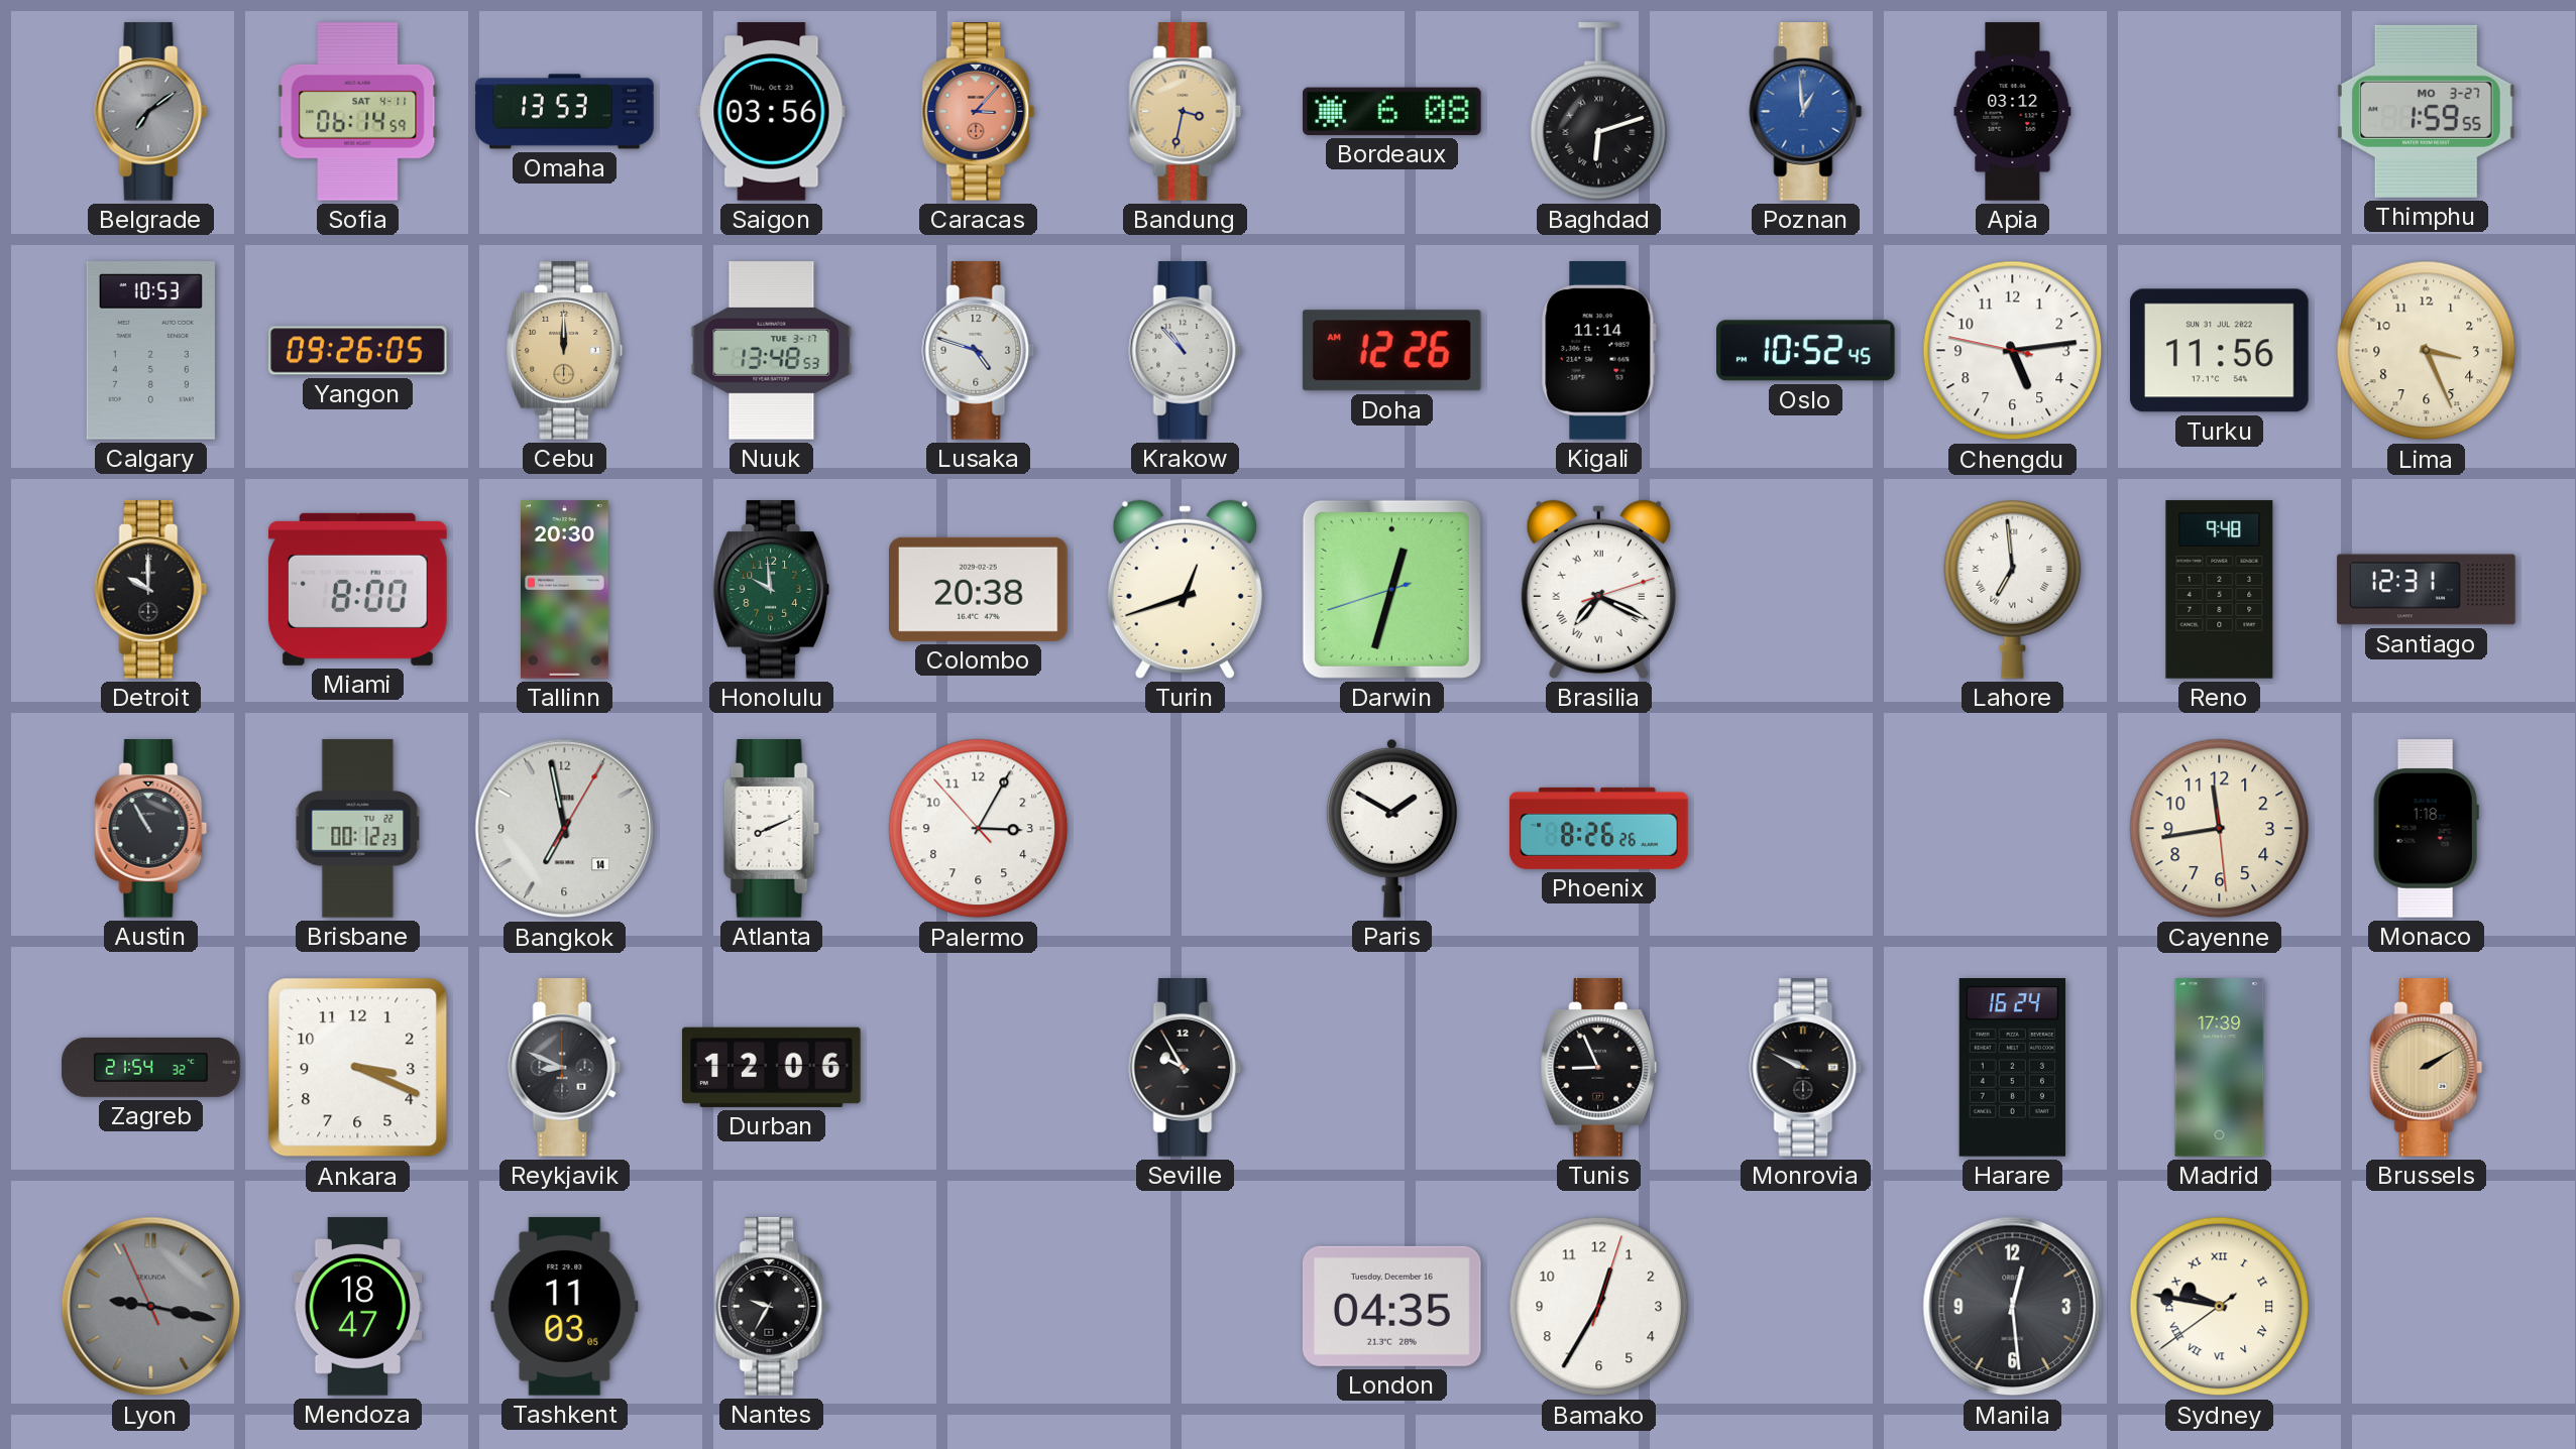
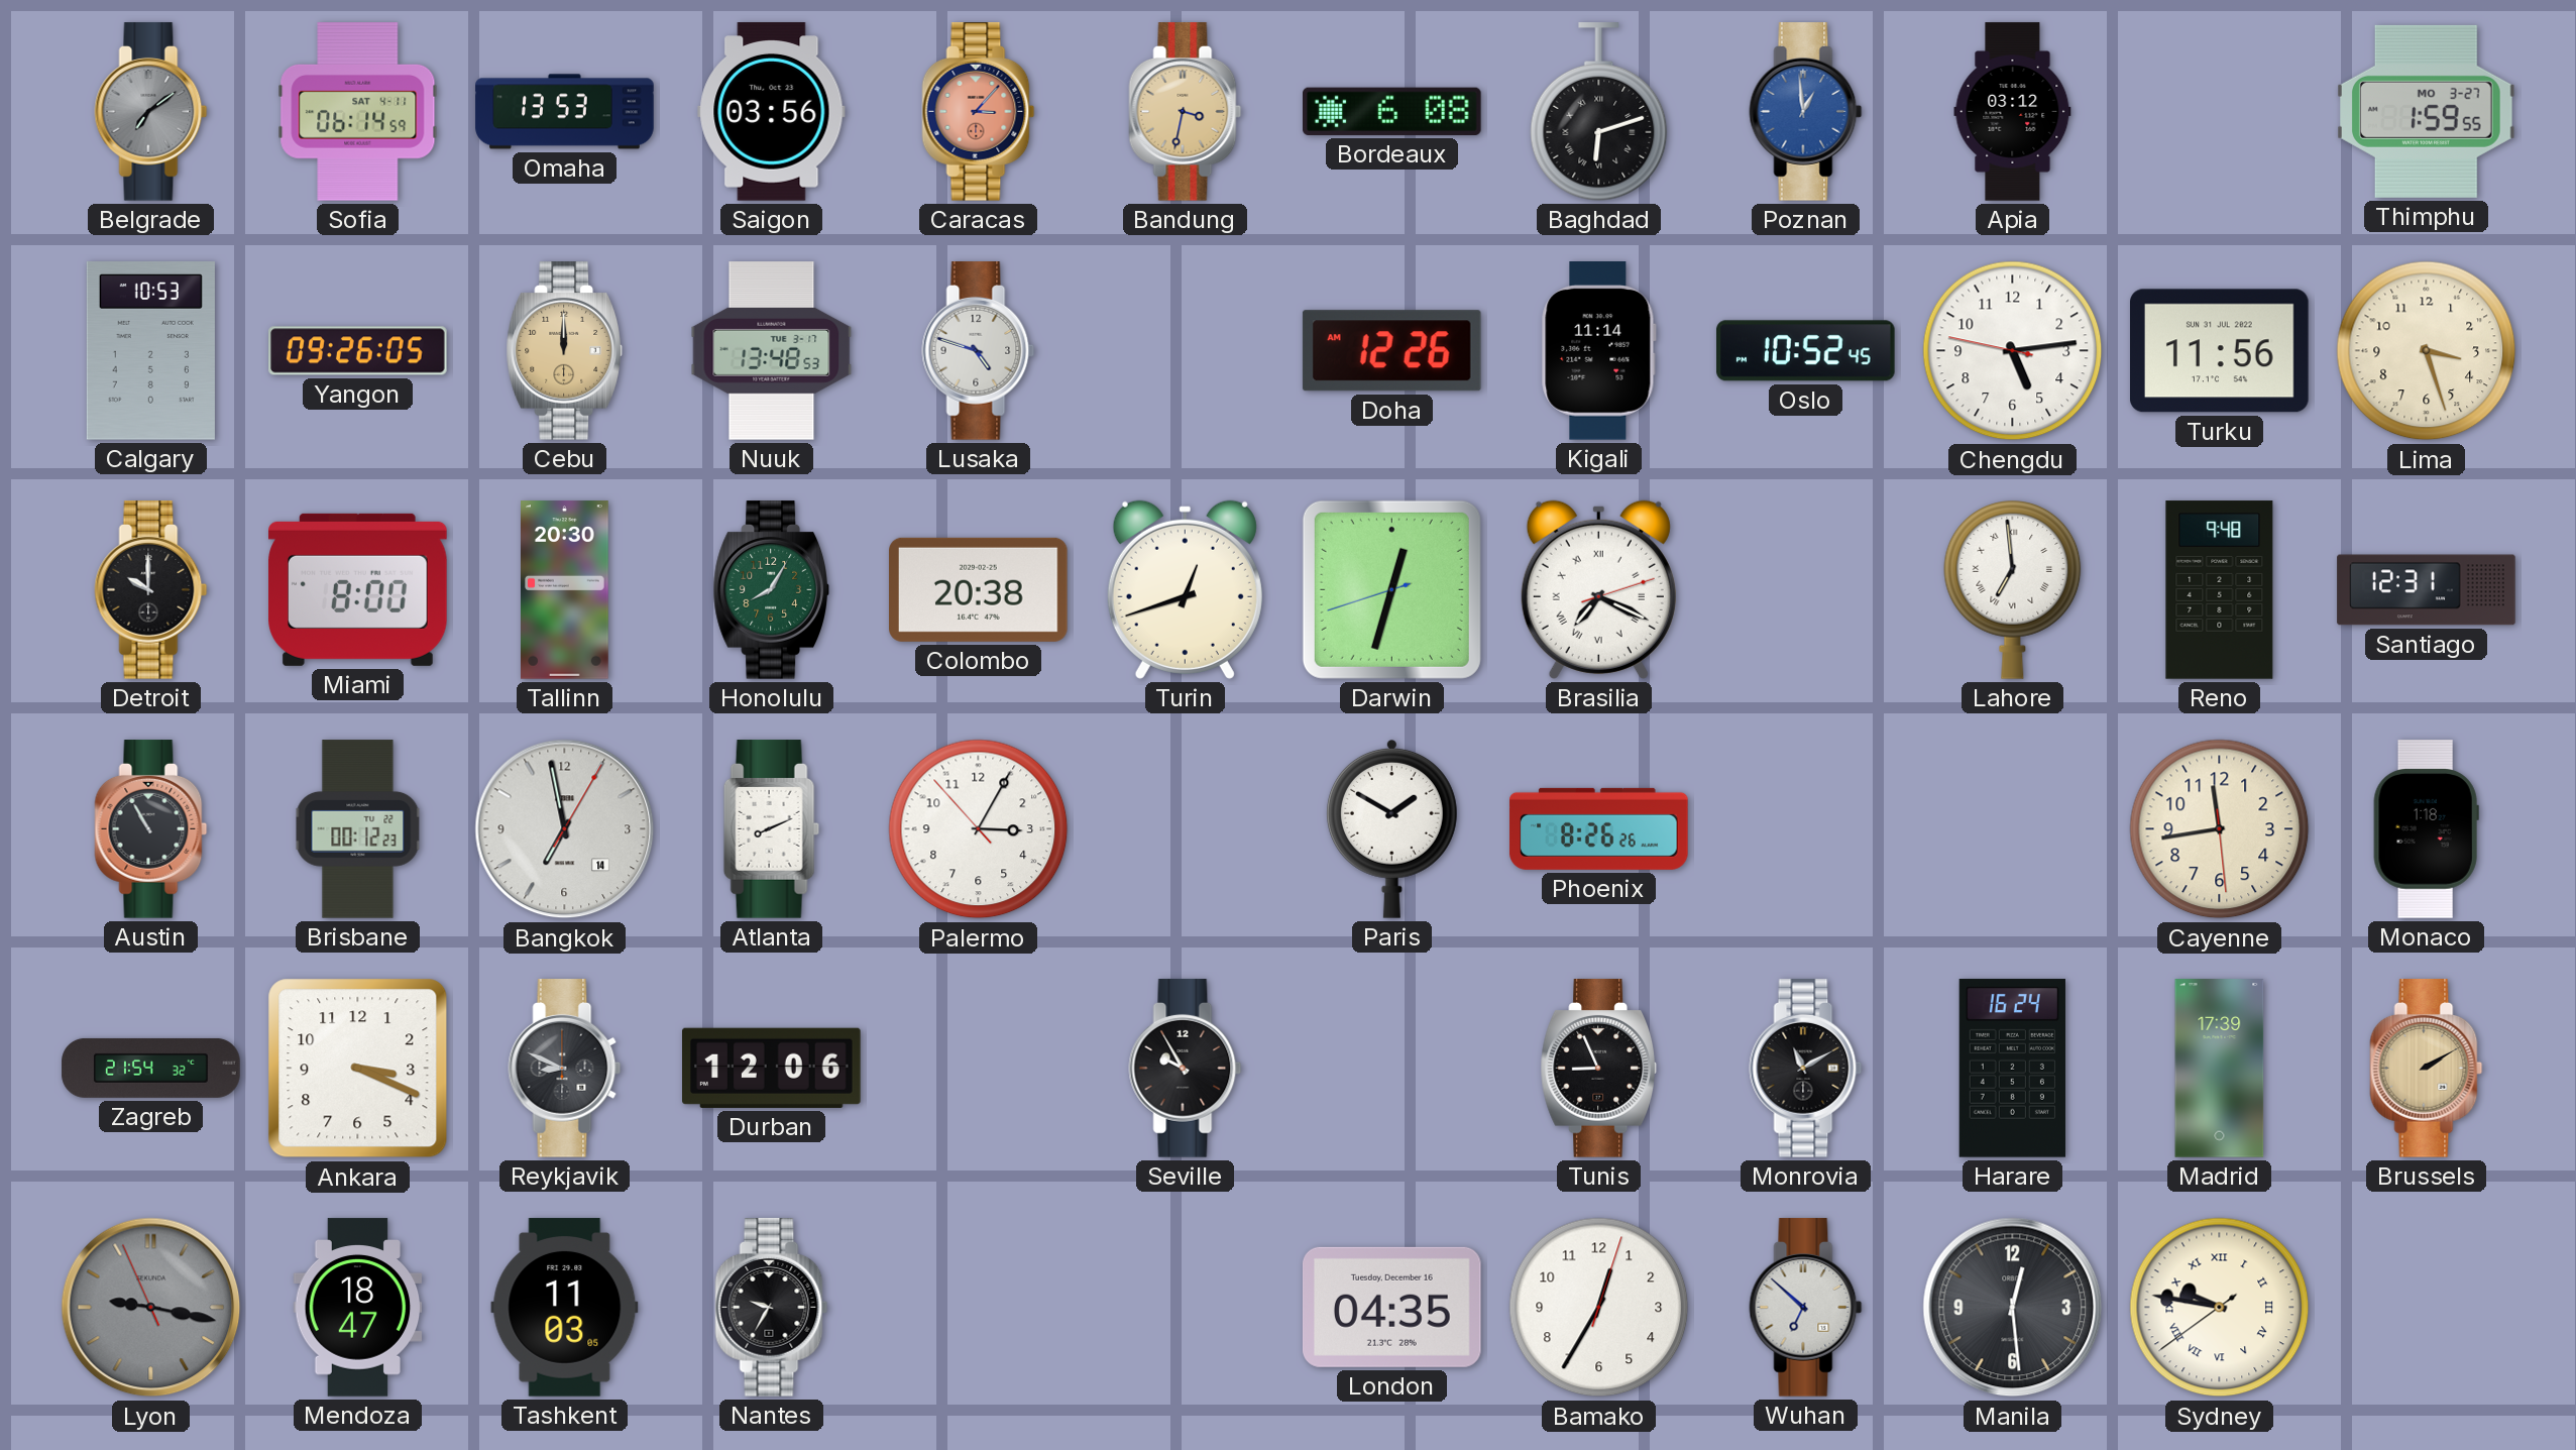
Krakow: 10:53 -> none (1186, 351)
Lima: 3:26 -> 3:27 (2427, 351)
Honolulu: 9:59 -> 8:05 (771, 590)
Monrovia: 9:49 -> 11:10 (1806, 1069)
Wuhan: none -> 6:52 (1806, 1308)
